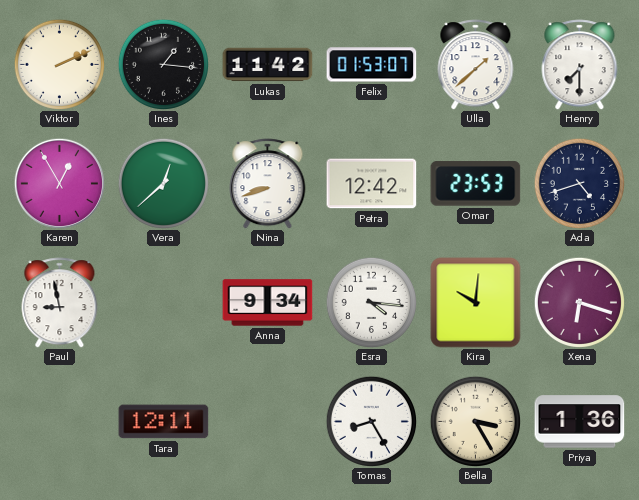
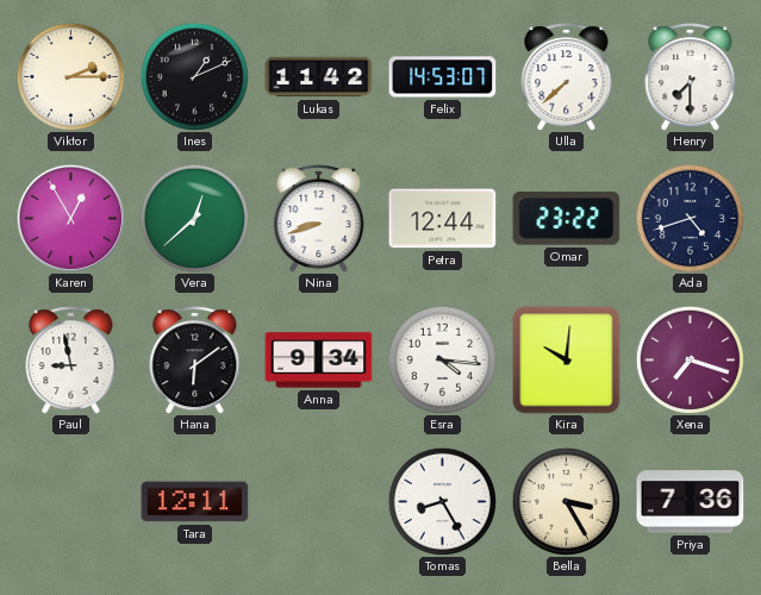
Viktor: 2:11 -> 2:15 (70, 76)
Ines: 1:16 -> 1:11 (194, 76)
Felix: 01:53 -> 14:53 (443, 77)
Ulla: 1:38 -> 7:38 (567, 77)
Petra: 12:42 -> 12:44 (443, 219)
Omar: 23:53 -> 23:22 (567, 219)
Hana: none -> 6:09 (195, 361)
Xena: 6:18 -> 7:18 (690, 359)
Priya: 1:36 -> 7:36 (691, 502)
